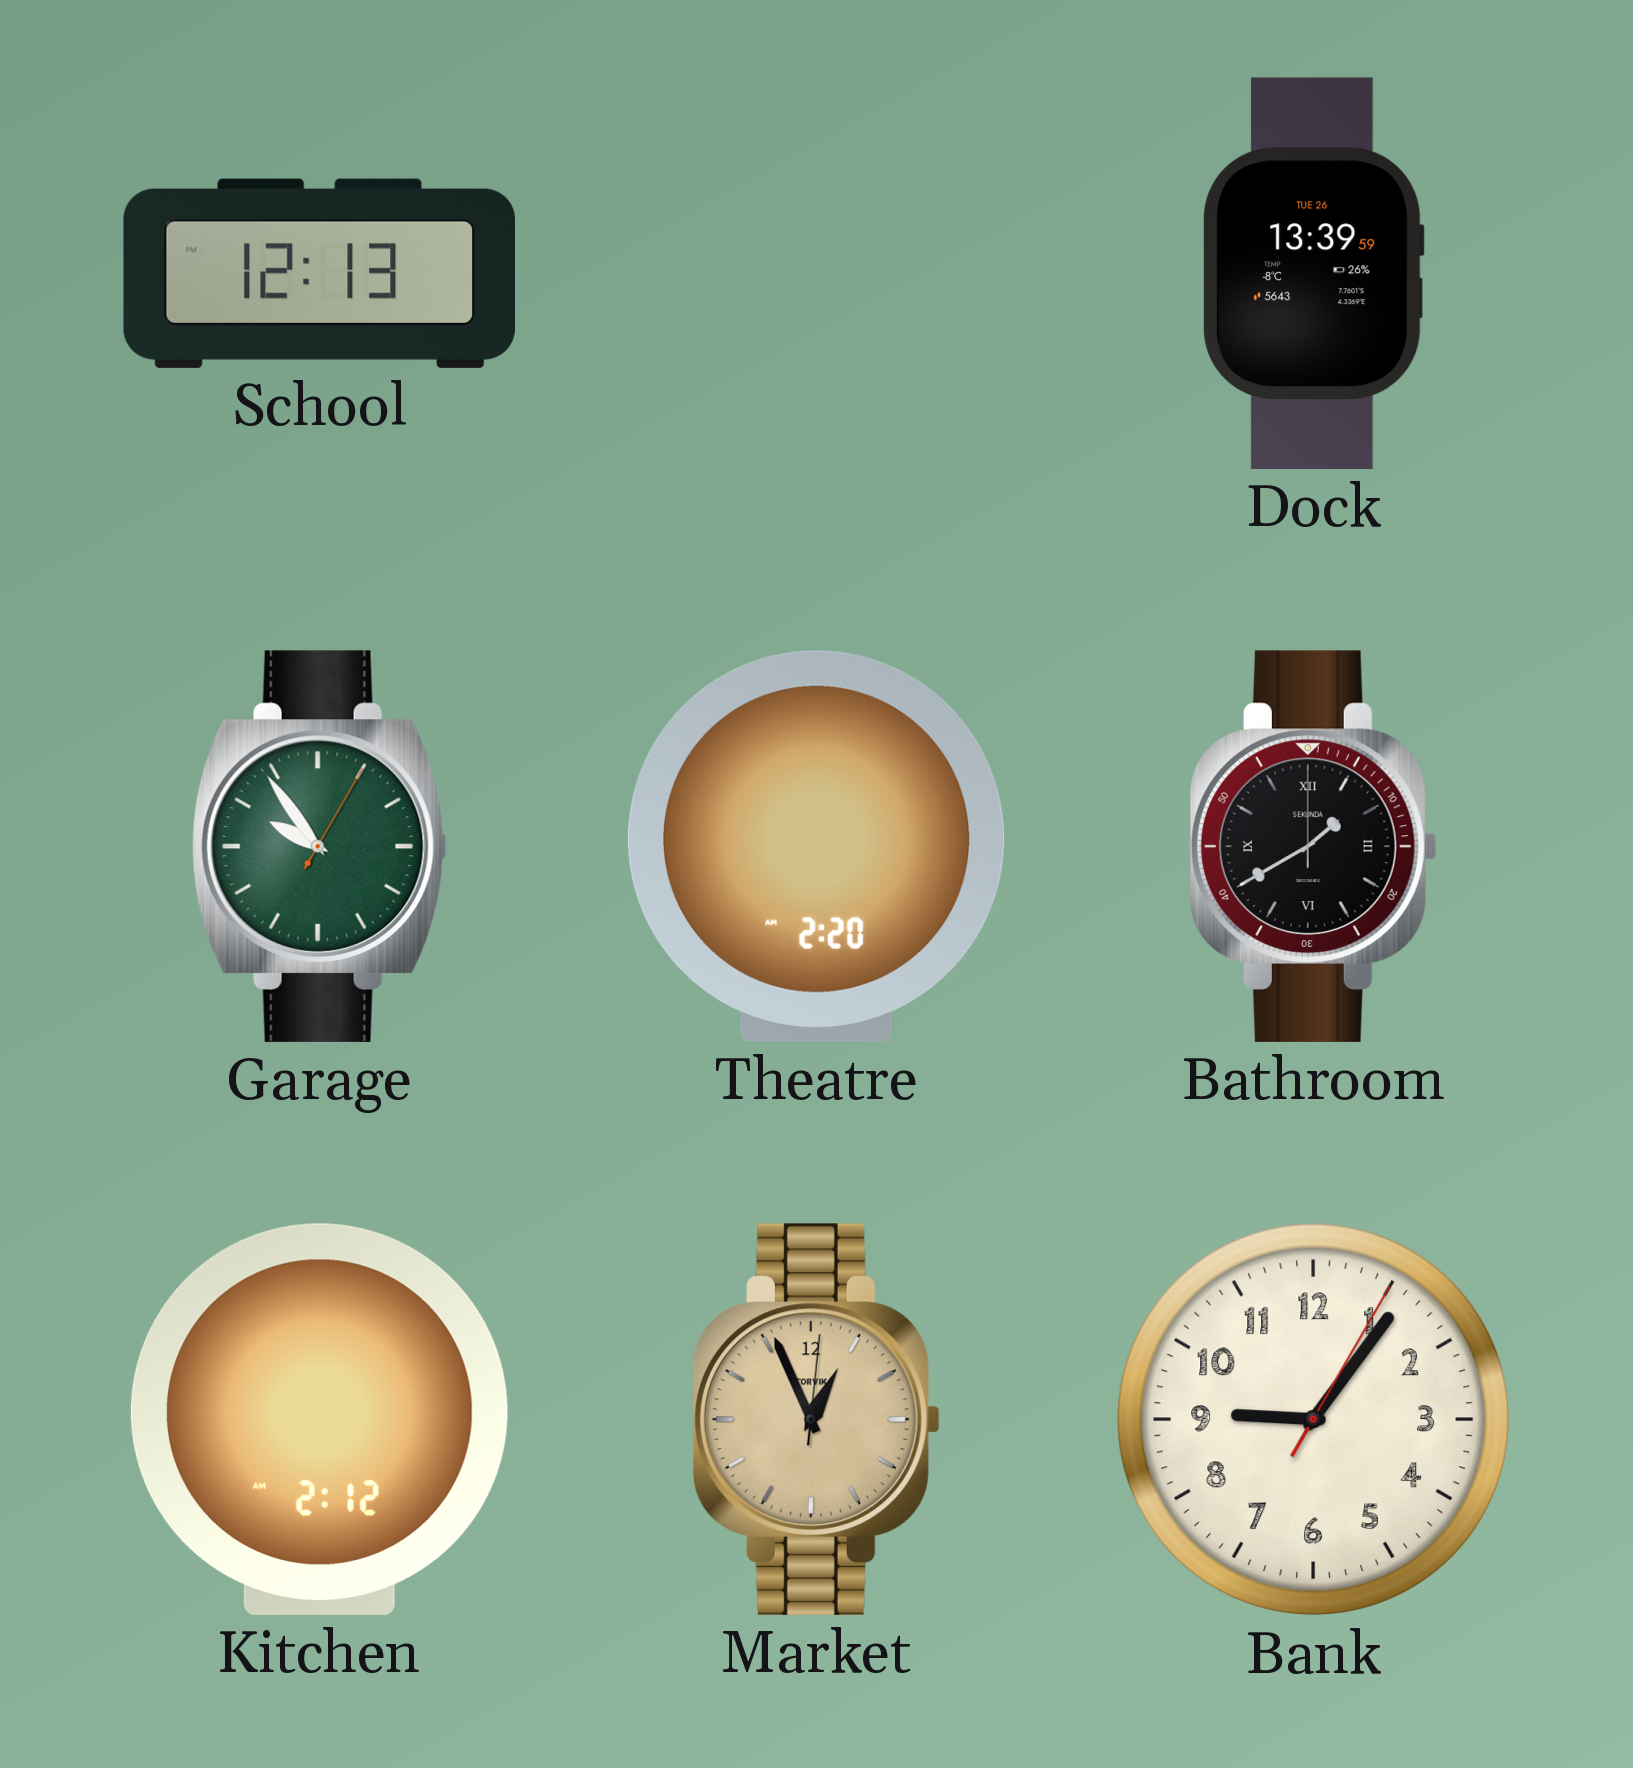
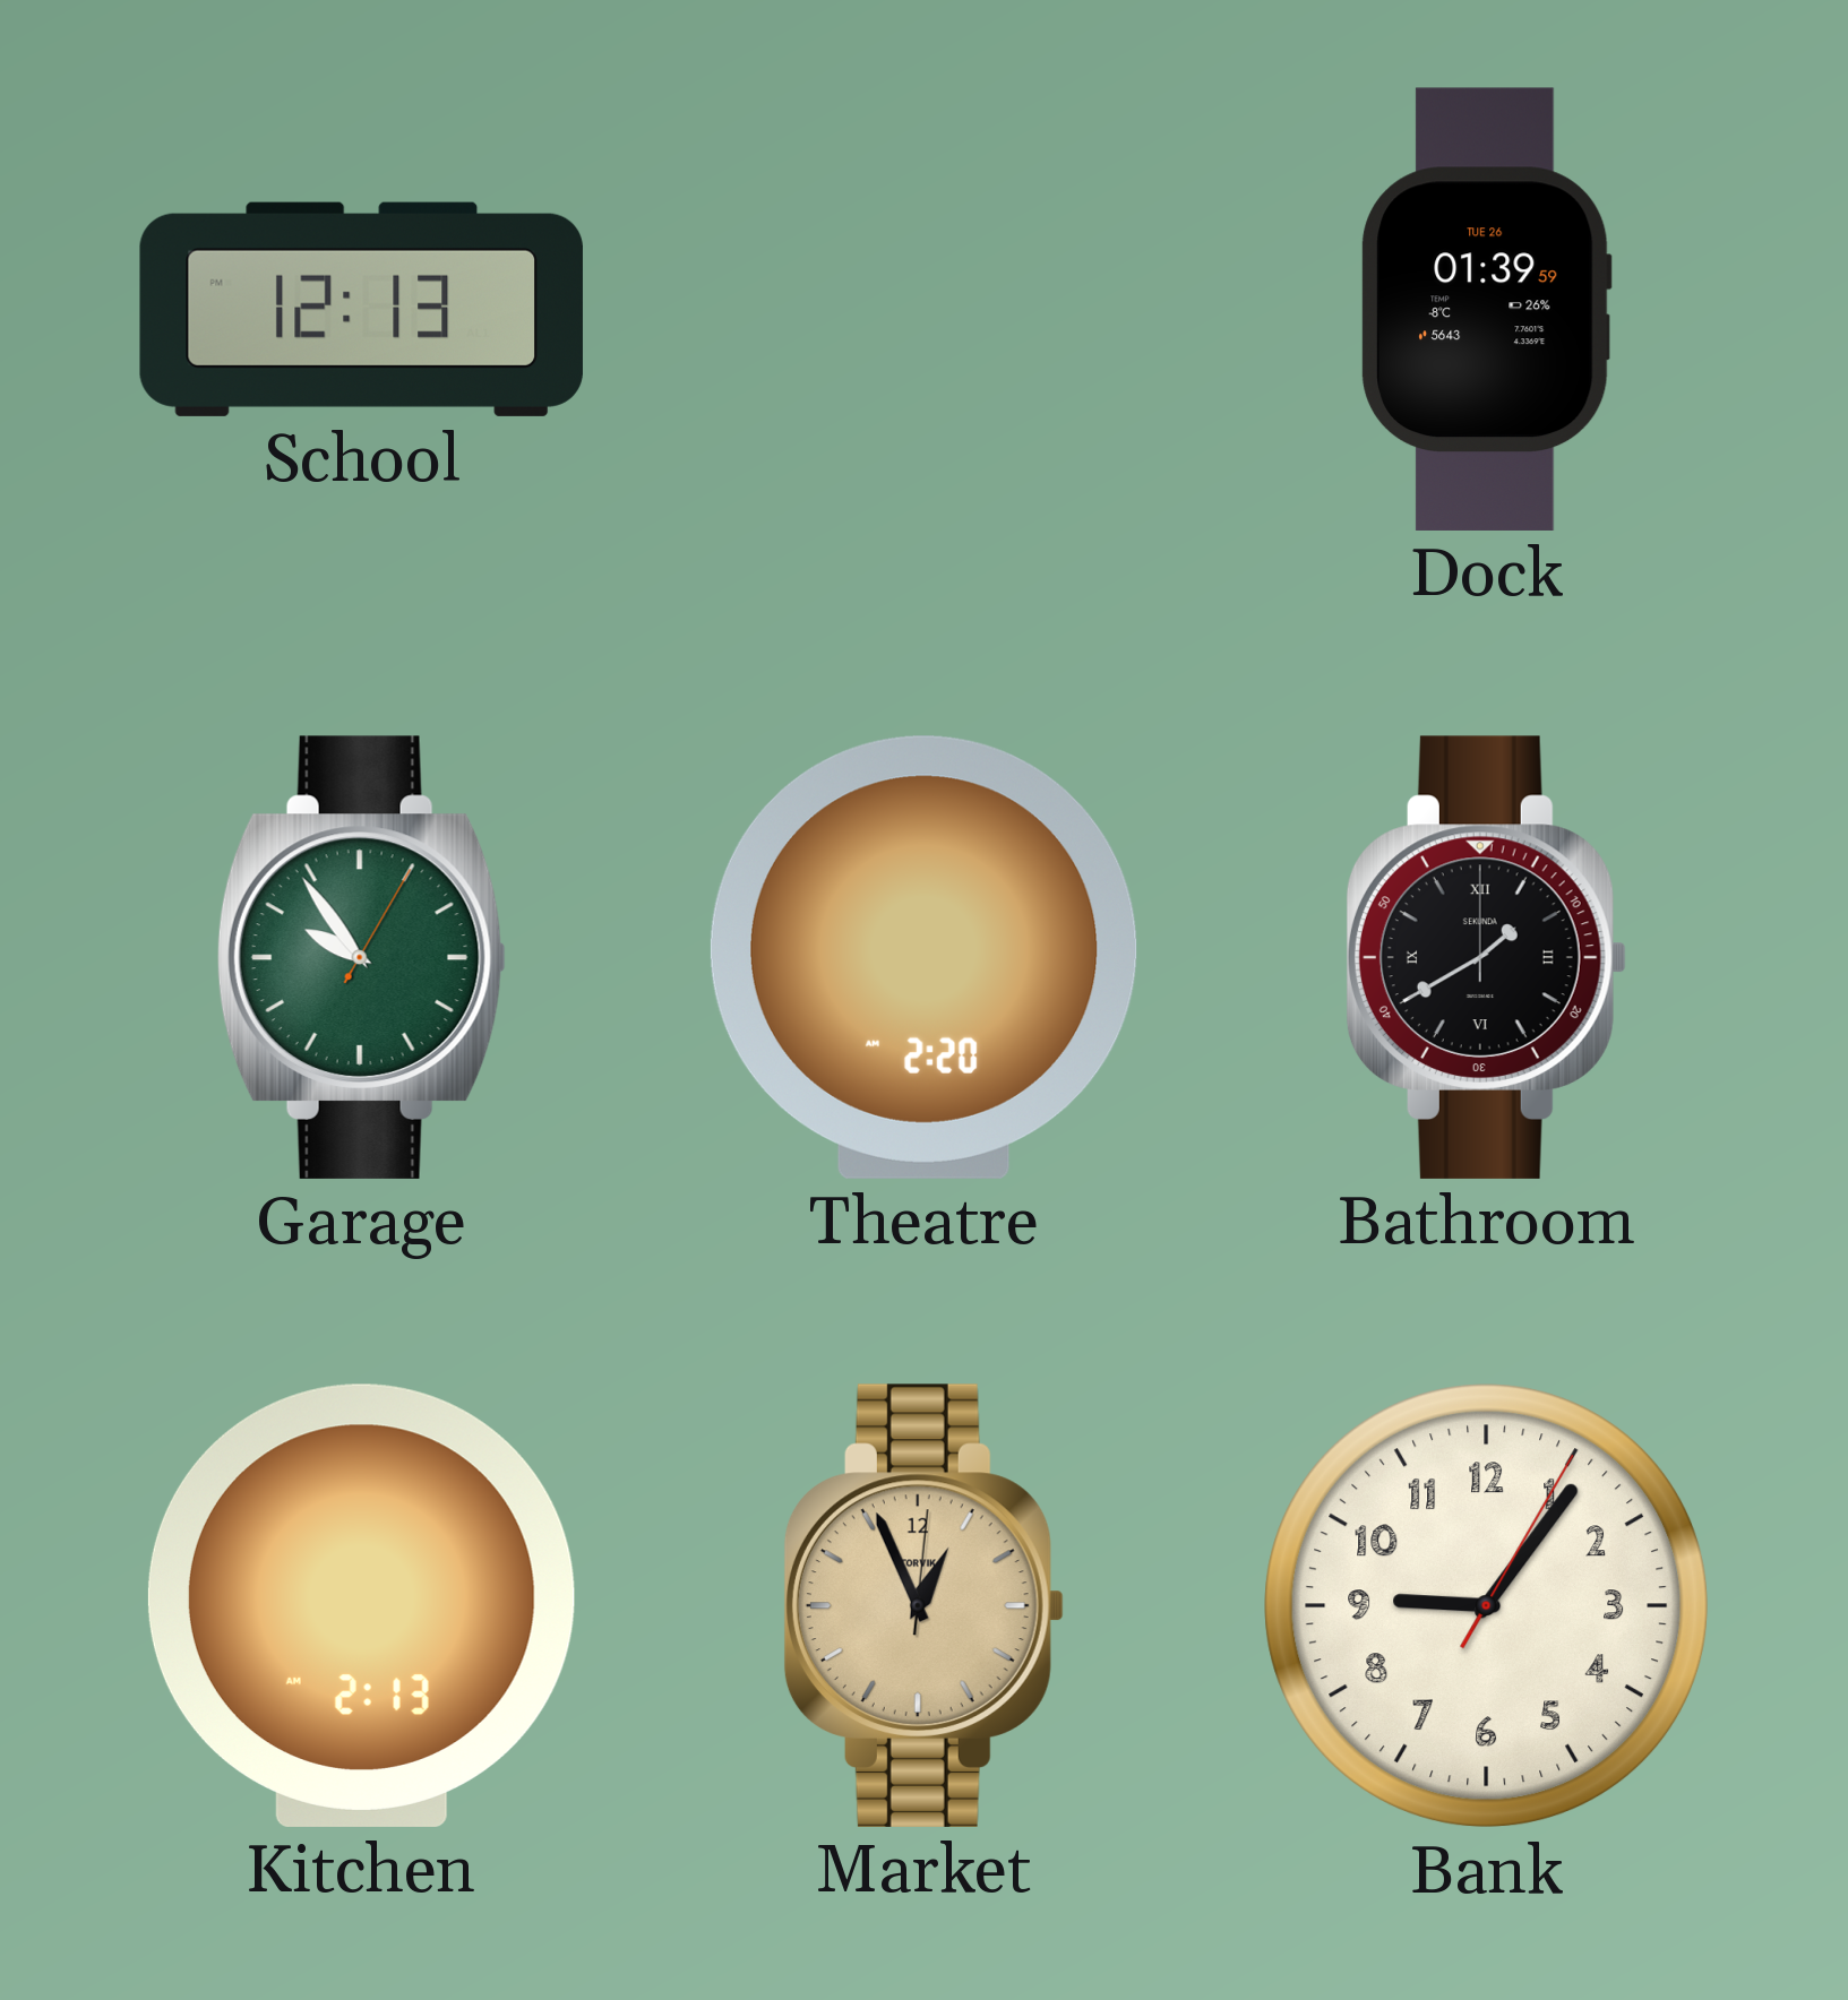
Dock: 13:39 -> 01:39 (1487, 309)
Kitchen: 2:12 -> 2:13 (361, 1605)
